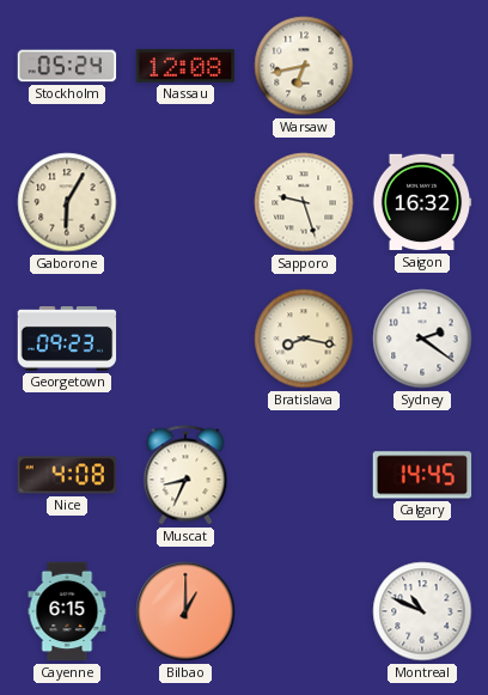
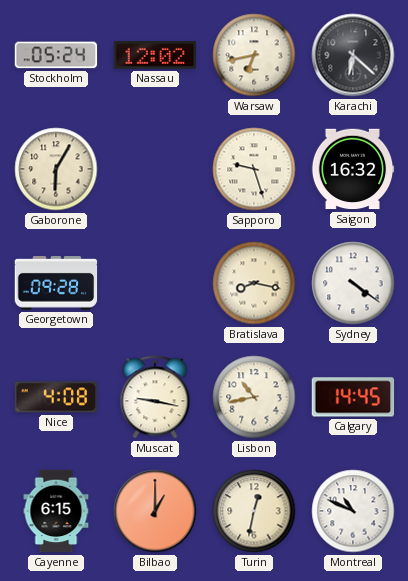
Nassau: 12:08 -> 12:02 (155, 55)
Karachi: none -> 6:22 (353, 55)
Georgetown: 09:23 -> 09:28 (56, 284)
Sydney: 2:21 -> 4:21 (353, 283)
Muscat: 8:34 -> 9:17 (155, 397)
Lisbon: none -> 10:43 (254, 397)
Turin: none -> 12:32 (254, 511)
